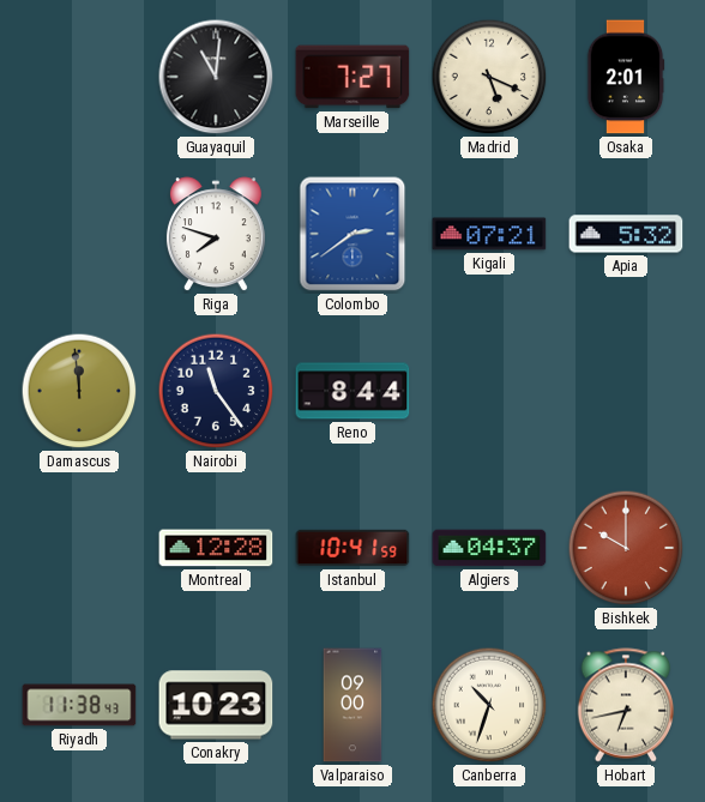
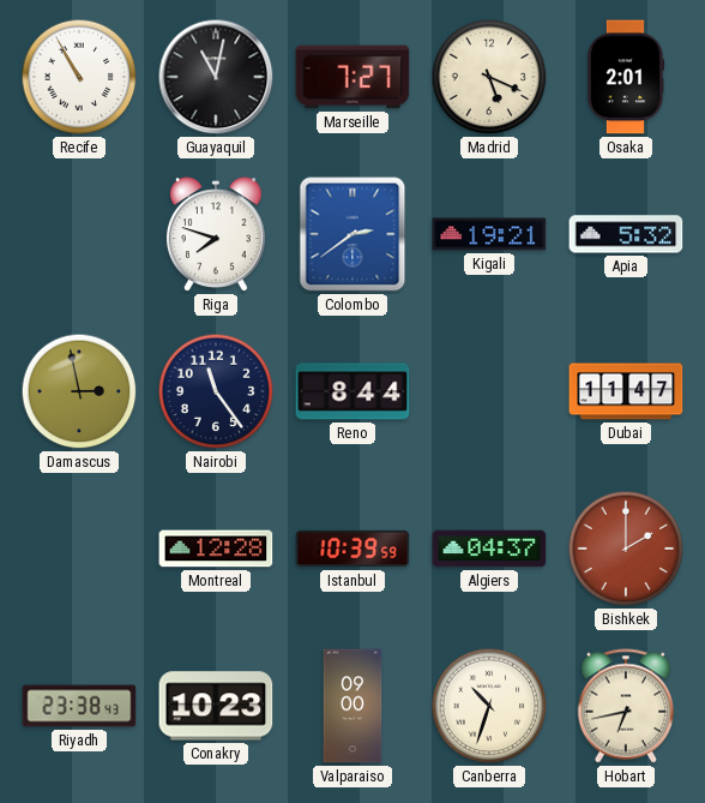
Recife: none -> 10:55 (79, 77)
Guayaquil: 11:01 -> 11:02 (216, 77)
Kigali: 07:21 -> 19:21 (489, 234)
Damascus: 11:59 -> 2:58 (79, 391)
Dubai: none -> 11:47 (626, 391)
Istanbul: 10:41 -> 10:39 (352, 549)
Bishkek: 10:00 -> 2:00 (626, 549)
Riyadh: 11:38 -> 23:38 (79, 706)
